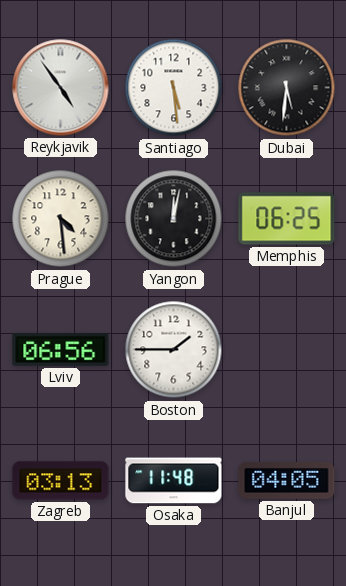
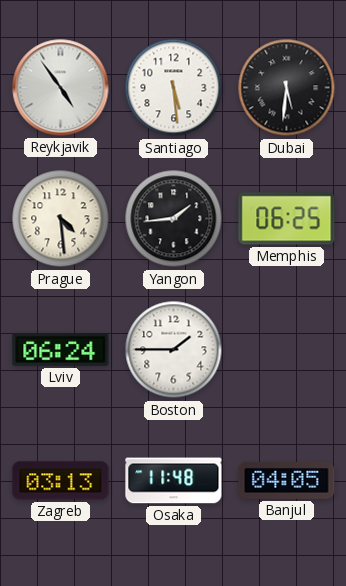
Yangon: 12:02 -> 1:44 (174, 219)
Lviv: 06:56 -> 06:24 (61, 350)
